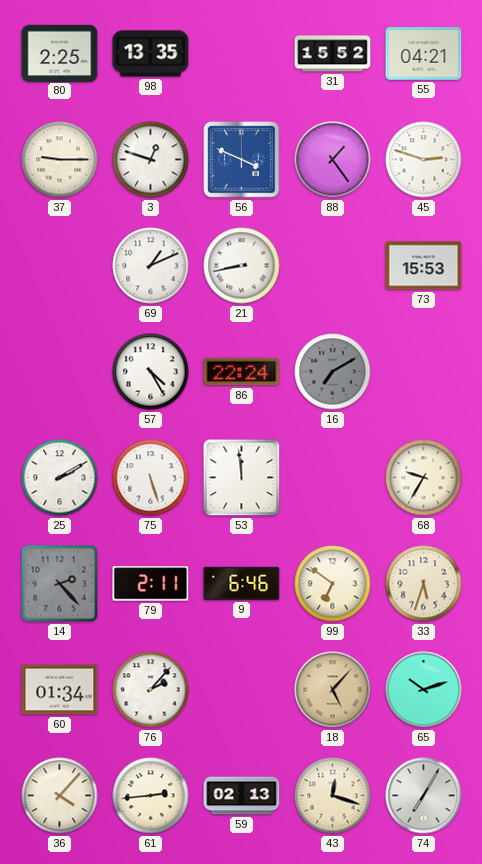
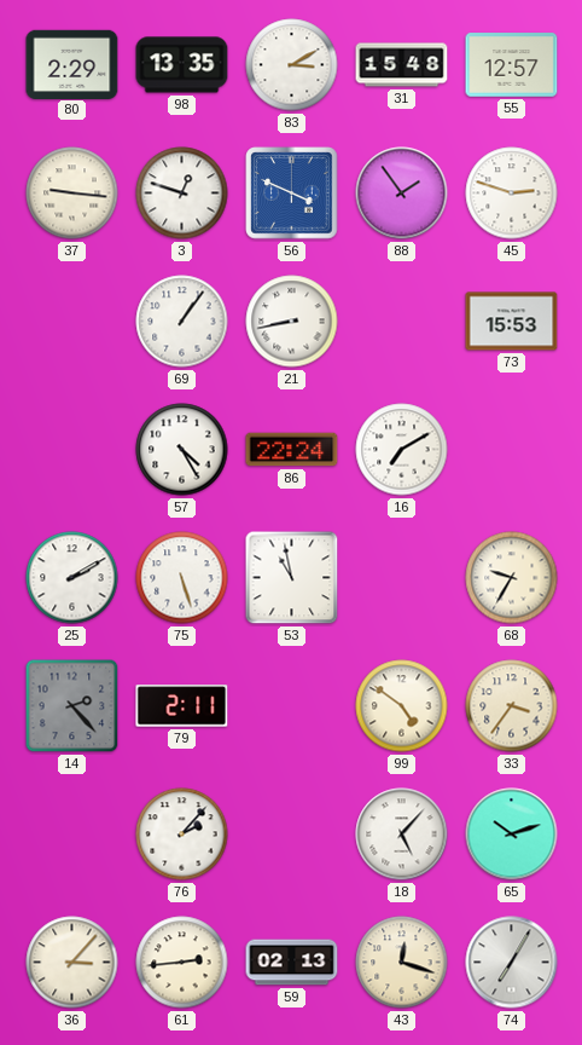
80: 2:25 -> 2:29 (72, 64)
83: none -> 3:10 (292, 65)
31: 15:52 -> 15:48 (402, 65)
55: 04:21 -> 12:57 (512, 65)
37: 9:15 -> 9:16 (72, 194)
88: 1:24 -> 1:54 (402, 194)
69: 1:11 -> 1:06 (182, 322)
16 dial: grey -> white (402, 450)
53: 11:59 -> 10:58 (292, 578)
9: 6:46 -> none (242, 583)
99: 6:51 -> 4:51 (402, 706)
33: 5:33 -> 3:36 (512, 706)
60: 01:34 -> none (60, 690)
18 dial: champagne -> white (402, 835)
36: 4:07 -> 3:07 (72, 963)
